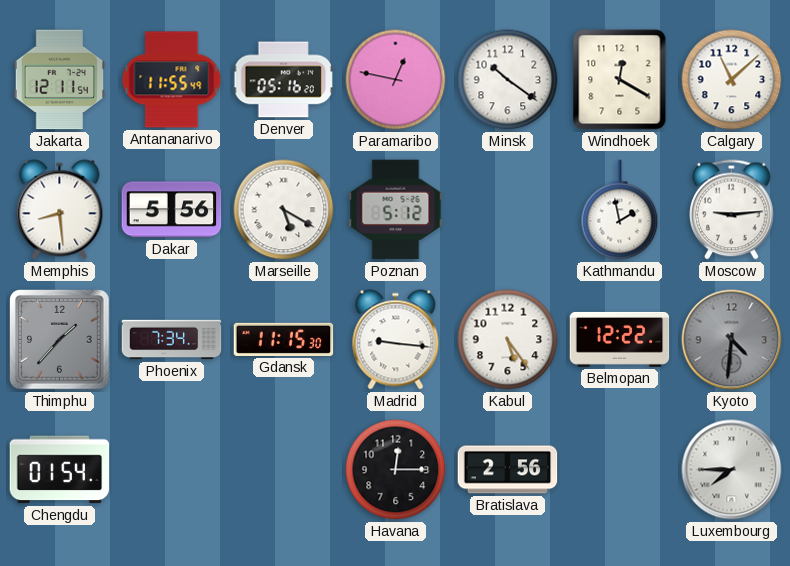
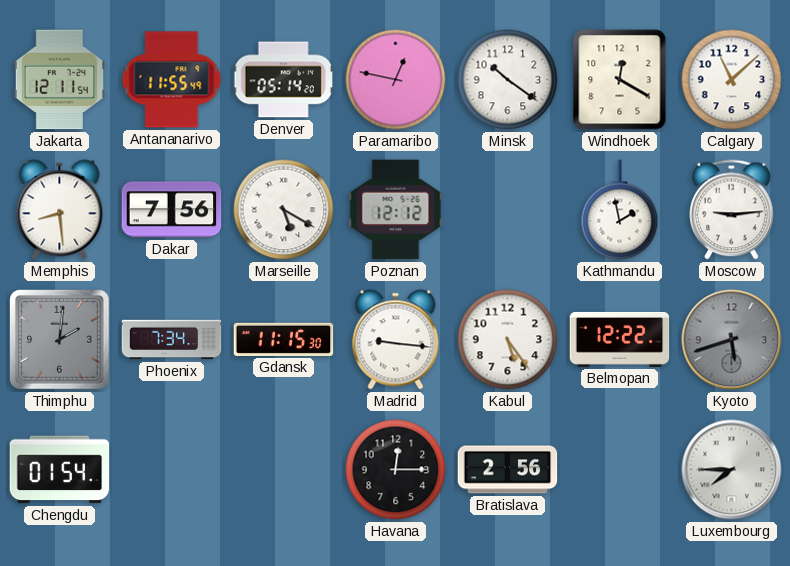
Denver: 05:16 -> 05:14 (284, 80)
Dakar: 5:56 -> 7:56 (172, 210)
Poznan: 5:12 -> 12:12 (396, 210)
Thimphu: 1:37 -> 2:01 (60, 340)
Kyoto: 4:31 -> 5:42 (732, 340)
